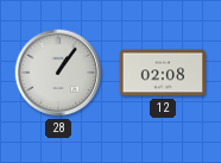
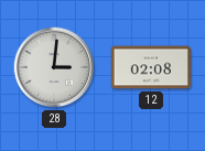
28: 1:06 -> 3:01 (54, 67)
